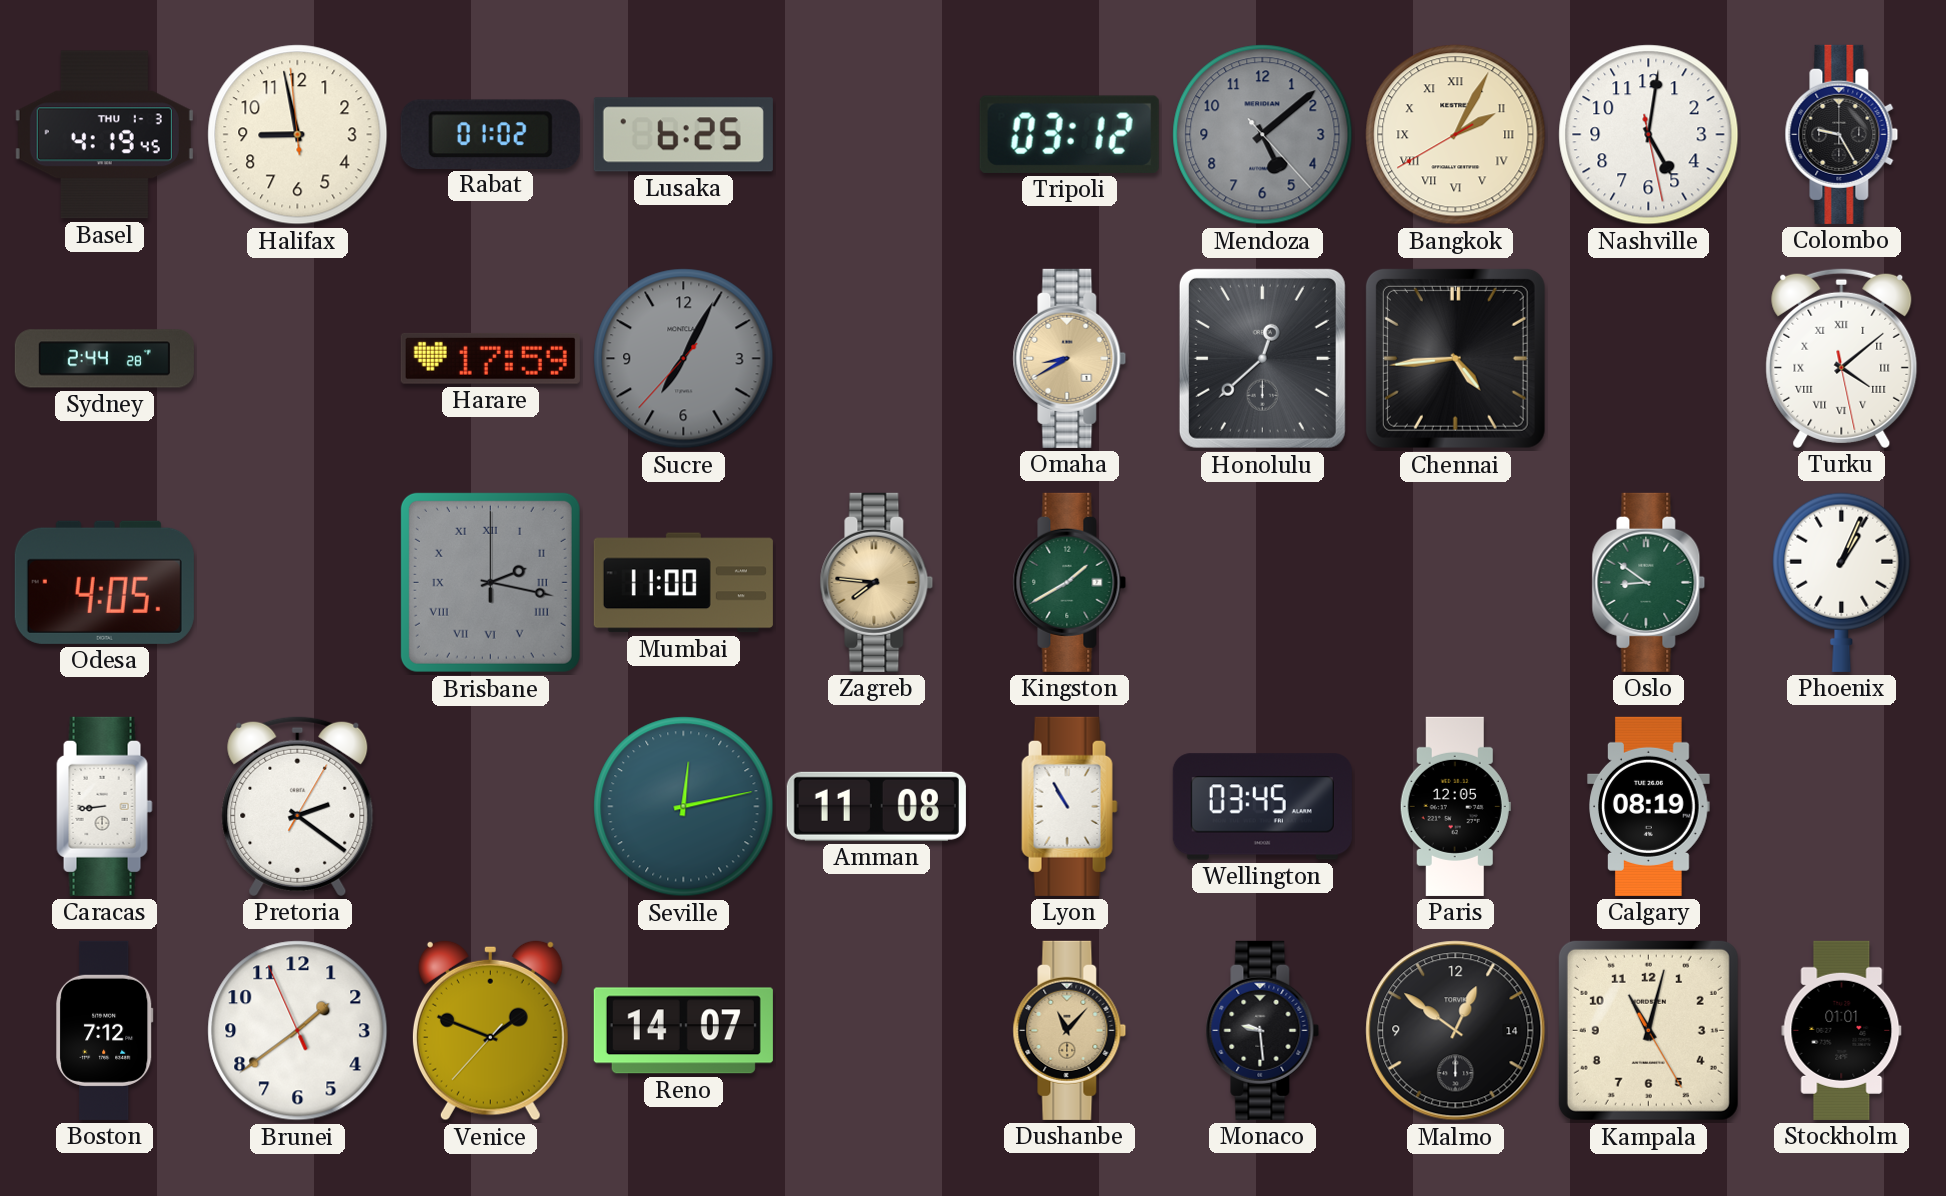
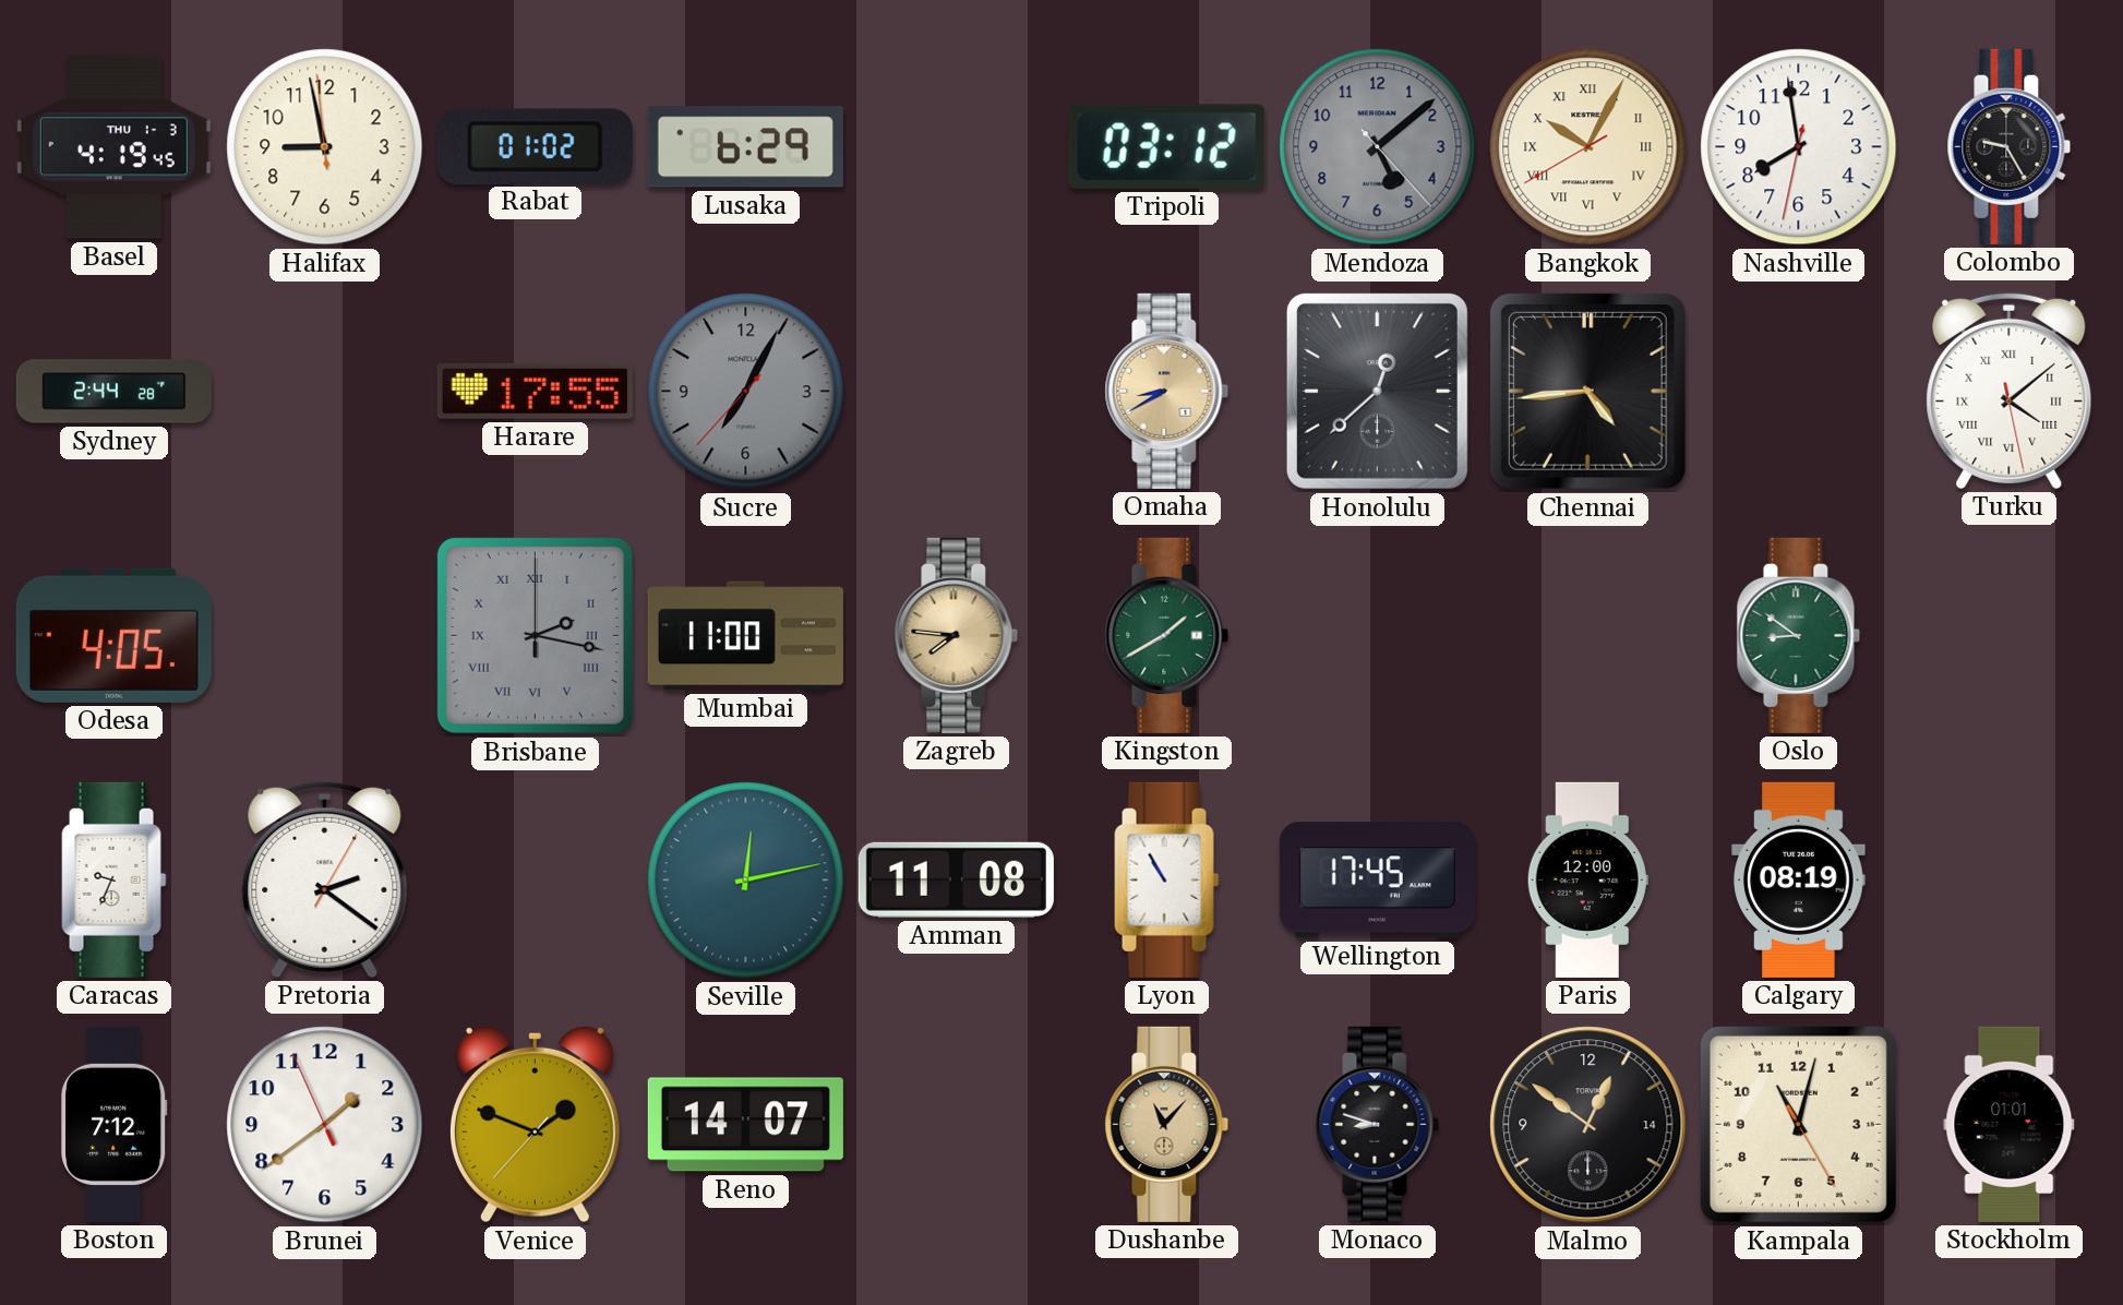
Lusaka: 6:25 -> 6:29 (745, 147)
Bangkok: 2:04 -> 10:04 (1588, 147)
Nashville: 5:01 -> 7:58 (1799, 147)
Harare: 17:59 -> 17:55 (535, 391)
Phoenix: 1:04 -> none (1842, 582)
Caracas: 8:44 -> 9:34 (115, 879)
Wellington: 03:45 -> 17:45 (1377, 881)
Paris: 12:05 -> 12:00 (1587, 879)
Monaco: 9:29 -> 8:48 (1378, 1124)
